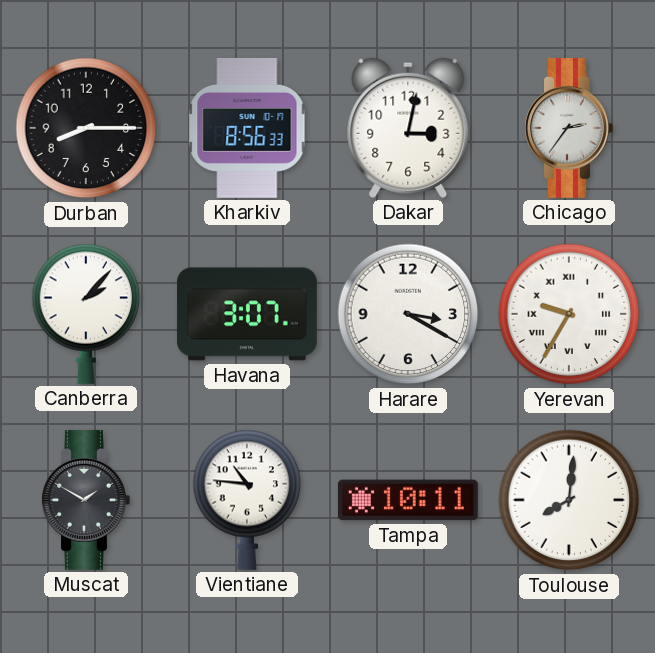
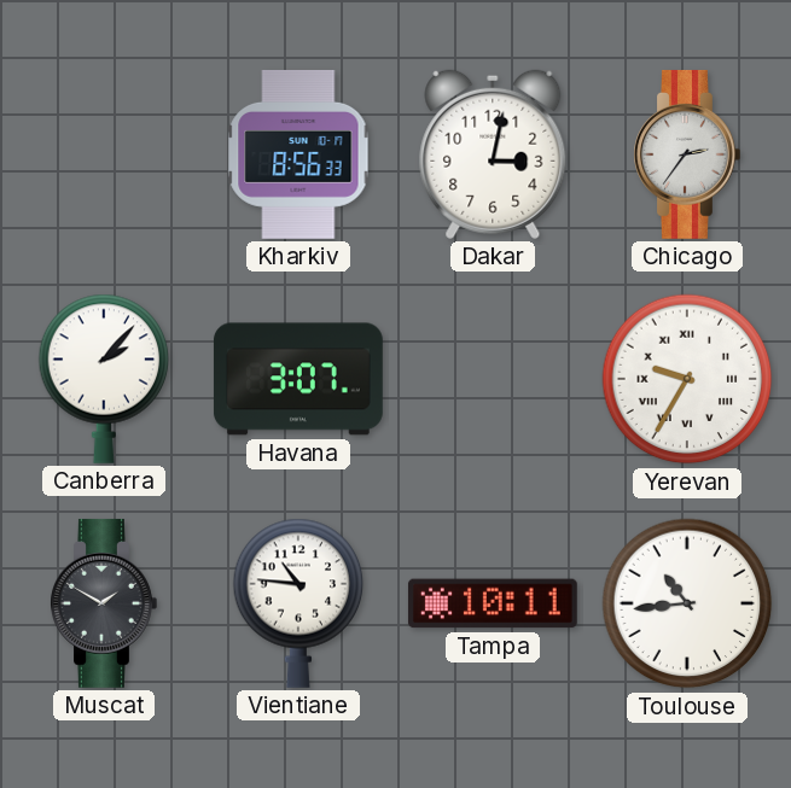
Durban: 8:15 -> none (86, 128)
Harare: 3:20 -> none (408, 314)
Toulouse: 8:01 -> 10:44 (687, 603)
